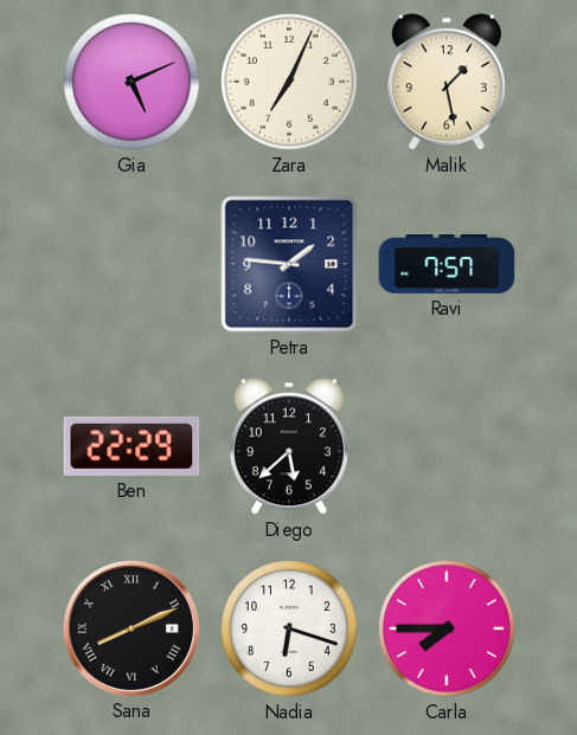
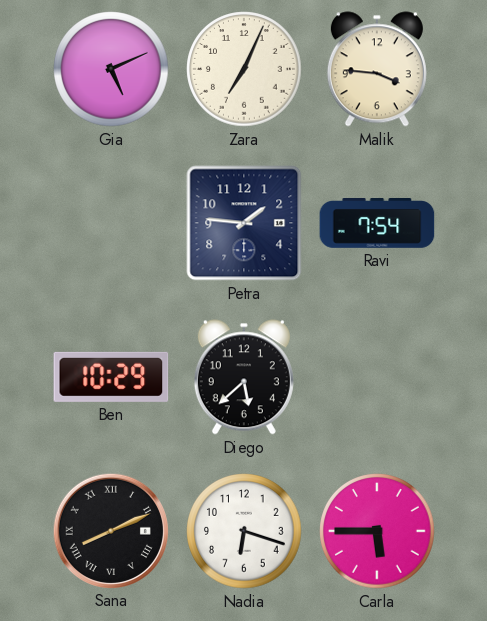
Malik: 1:28 -> 3:46 (377, 69)
Ravi: 7:57 -> 7:54 (377, 224)
Ben: 22:29 -> 10:29 (111, 377)
Carla: 7:45 -> 5:45 (377, 531)
